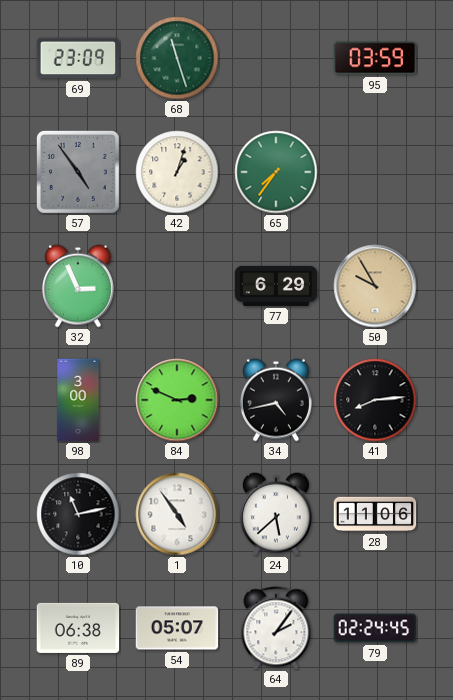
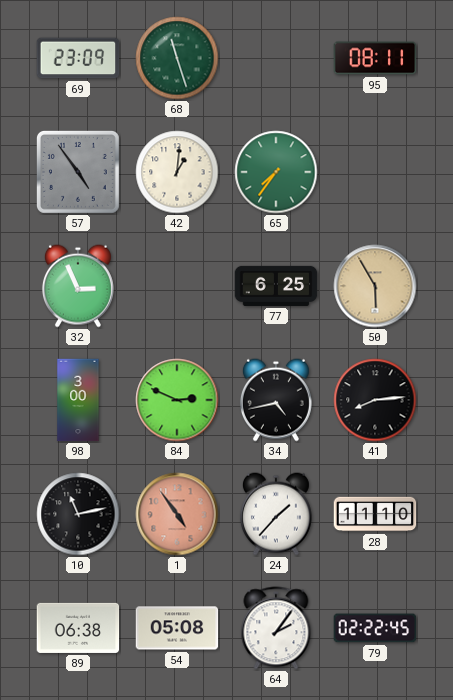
95: 03:59 -> 08:11 (375, 58)
42: 1:03 -> 1:01 (177, 172)
77: 6:29 -> 6:25 (276, 286)
50: 9:55 -> 5:55 (375, 286)
1 dial: white -> salmon (177, 514)
24: 5:38 -> 1:37 (276, 514)
28: 11:06 -> 11:10 (375, 514)
54: 05:07 -> 05:08 (177, 628)
79: 02:24 -> 02:22 (375, 628)
